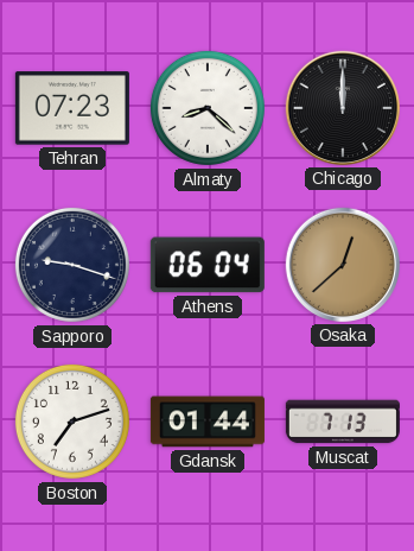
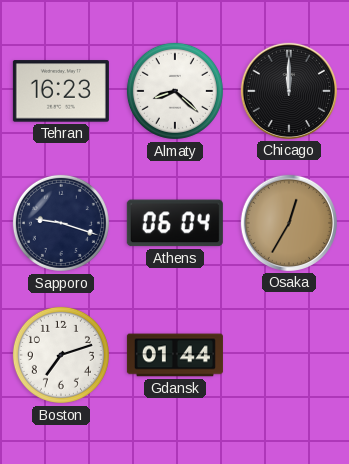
Tehran: 07:23 -> 16:23 (61, 91)
Osaka: 12:38 -> 12:35 (289, 223)
Muscat: 7:13 -> none (343, 422)
